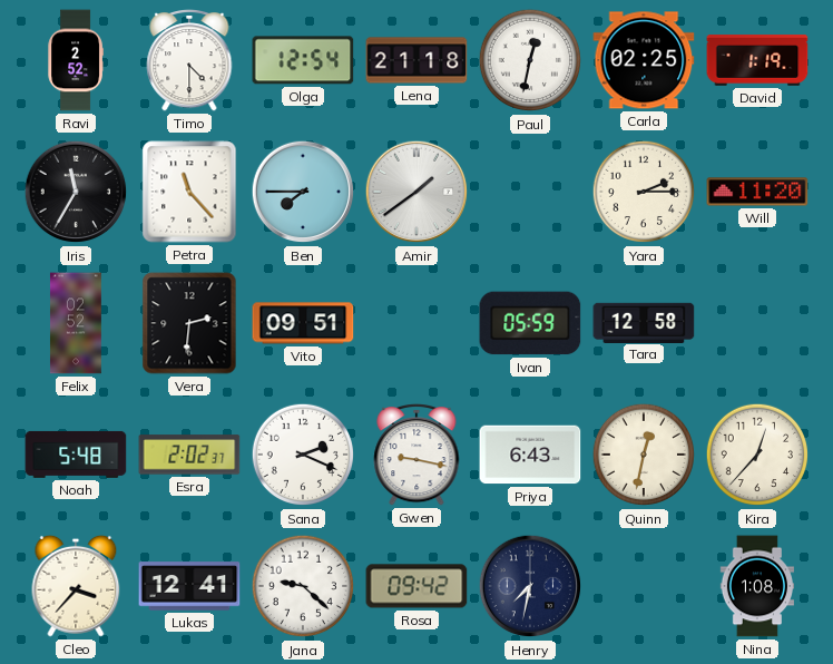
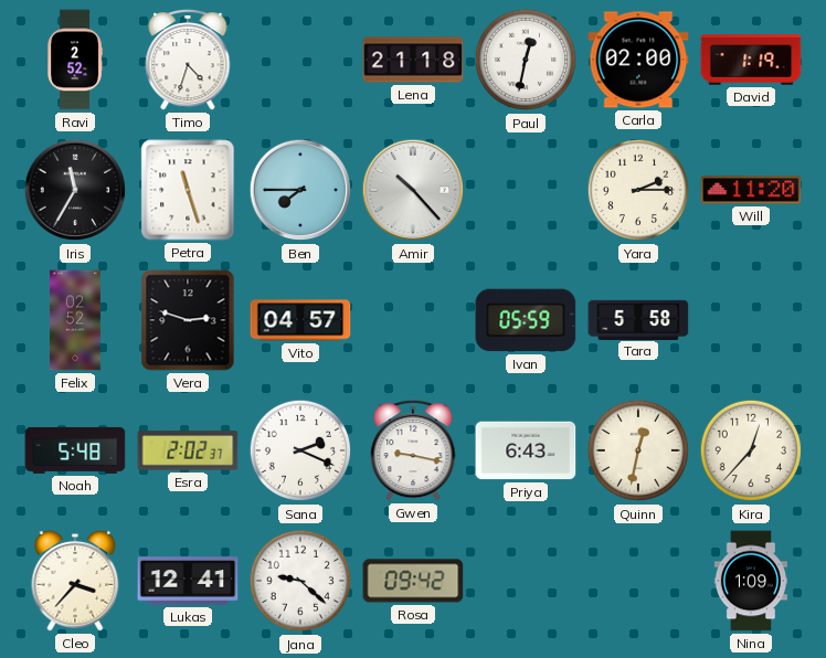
Timo: 4:30 -> 4:33 (188, 61)
Olga: 12:54 -> none (303, 60)
Carla: 02:25 -> 02:00 (638, 60)
Petra: 11:23 -> 11:27 (188, 190)
Amir: 1:39 -> 10:23 (413, 190)
Vera: 2:31 -> 2:48 (188, 320)
Vito: 09:51 -> 04:57 (300, 320)
Tara: 12:58 -> 5:58 (638, 319)
Henry: 7:32 -> none (530, 586)
Nina: 1:08 -> 1:09 (750, 581)
